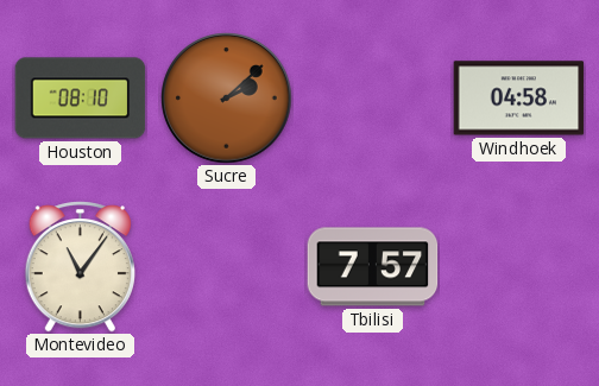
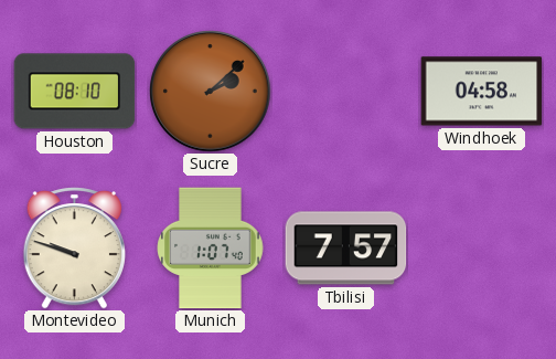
Montevideo: 11:06 -> 9:48 (74, 249)
Munich: none -> 1:07 (211, 249)
